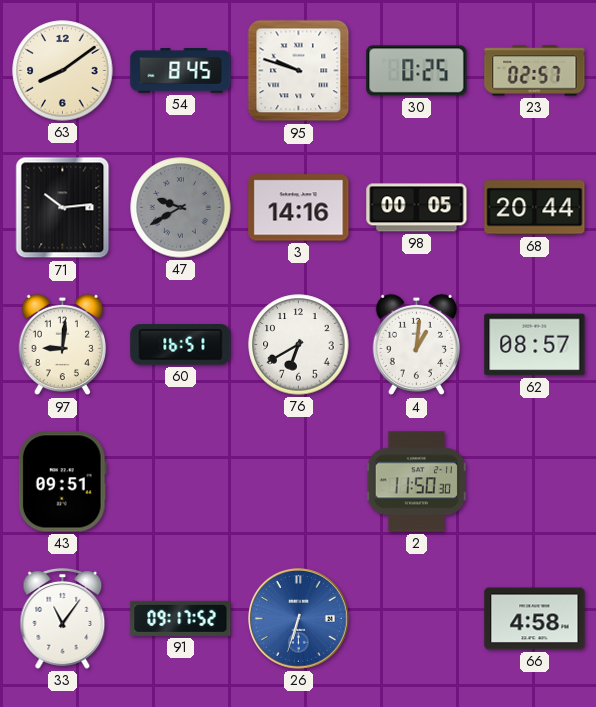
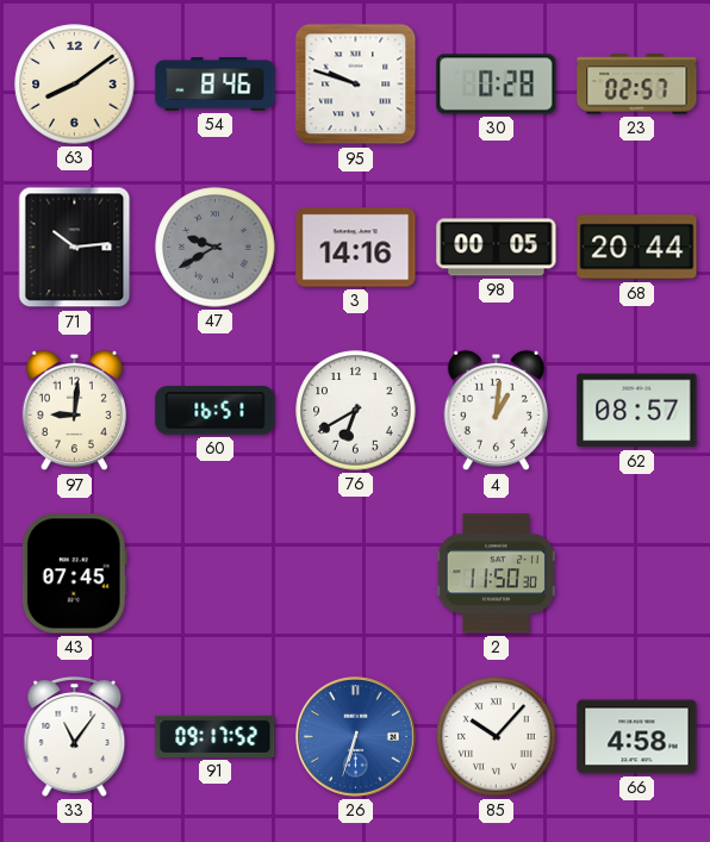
54: 8:45 -> 8:46 (216, 85)
30: 0:25 -> 0:28 (497, 85)
43: 09:51 -> 07:45 (74, 574)
85: none -> 10:07 (497, 737)
